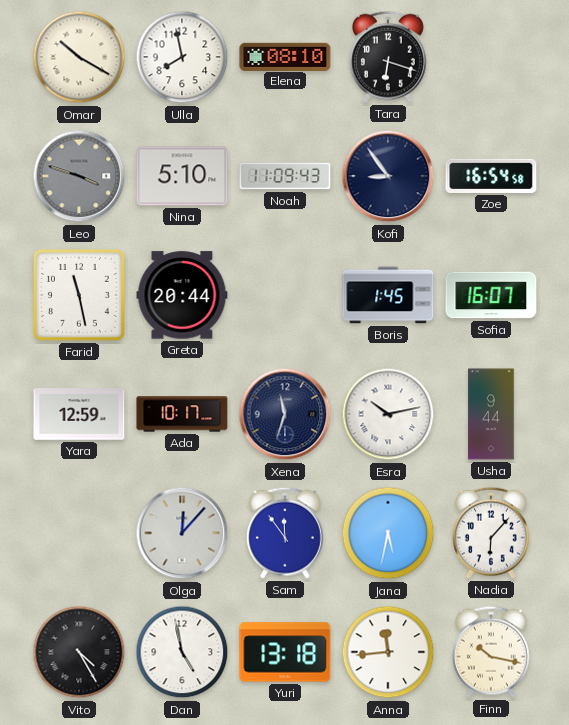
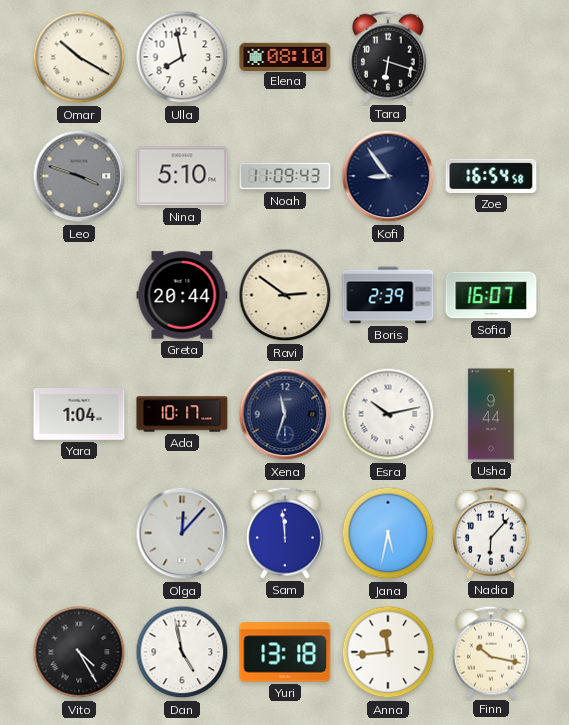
Farid: 11:28 -> none (79, 295)
Ravi: none -> 2:51 (285, 295)
Boris: 1:45 -> 2:39 (388, 295)
Yara: 12:59 -> 1:04 (79, 414)
Sam: 11:54 -> 11:59 (285, 533)
